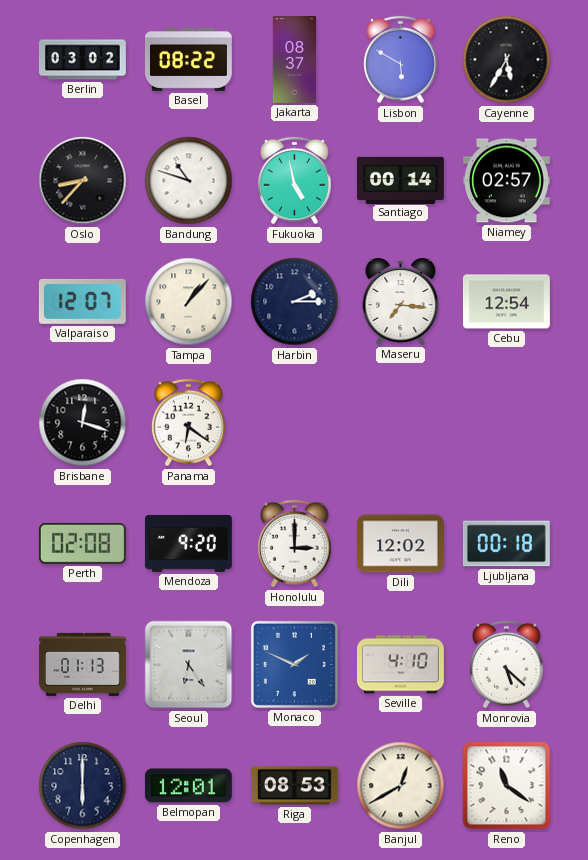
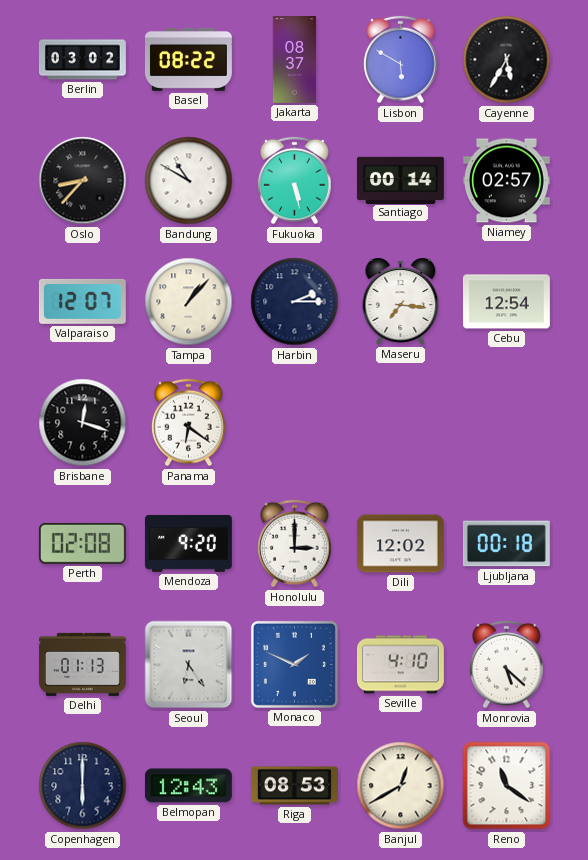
Bandung: 10:48 -> 10:50 (189, 181)
Fukuoka: 4:58 -> 5:28 (295, 181)
Belmopan: 12:01 -> 12:43 (188, 786)
